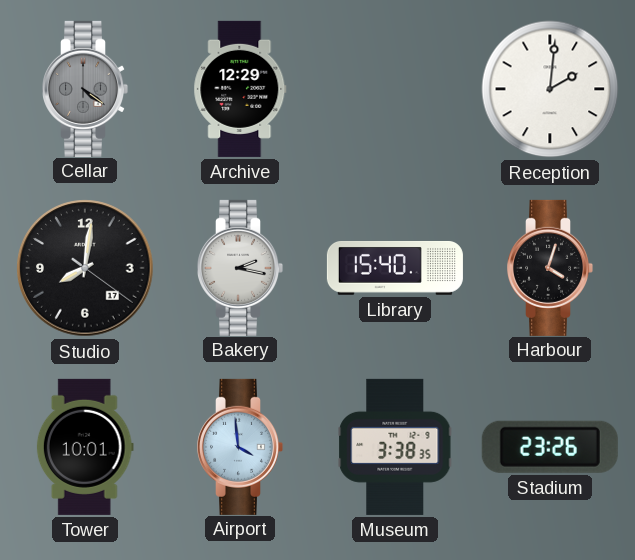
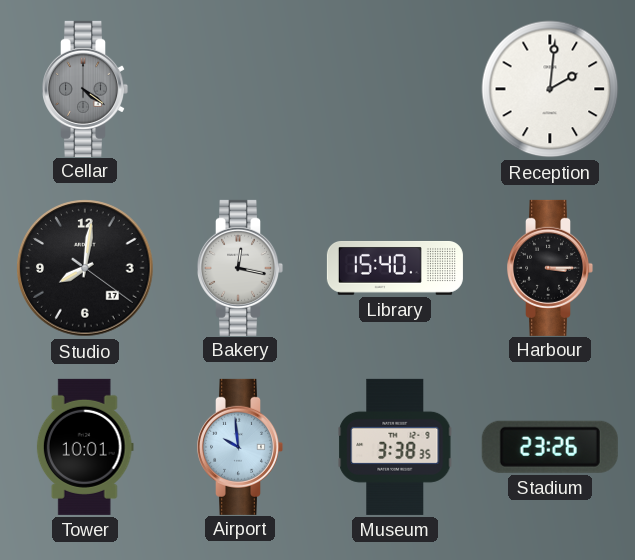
Archive: 12:29 -> none (240, 89)
Bakery: 2:17 -> 12:17 (241, 268)
Harbour: 4:03 -> 3:15 (551, 268)
Airport: 3:59 -> 9:59 (241, 447)
